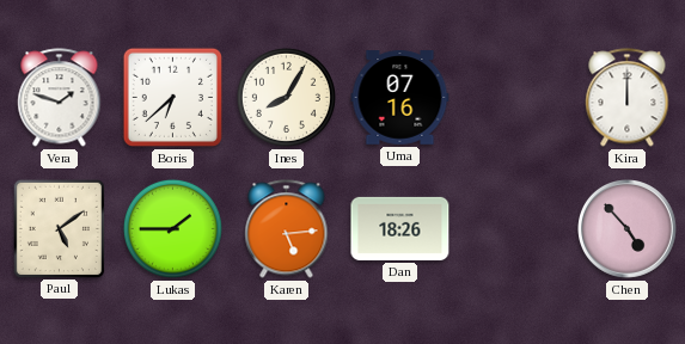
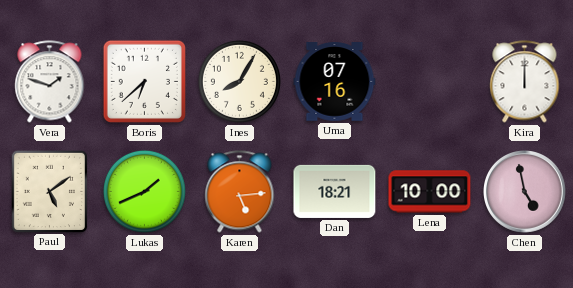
Lukas: 1:45 -> 1:41 (144, 191)
Dan: 18:26 -> 18:21 (335, 191)
Lena: none -> 10:00 (430, 192)
Chen: 4:53 -> 4:58 (525, 192)
